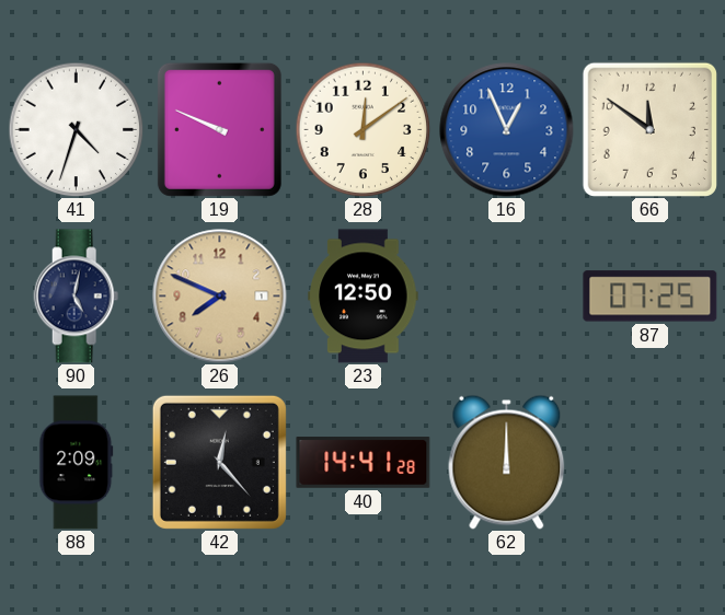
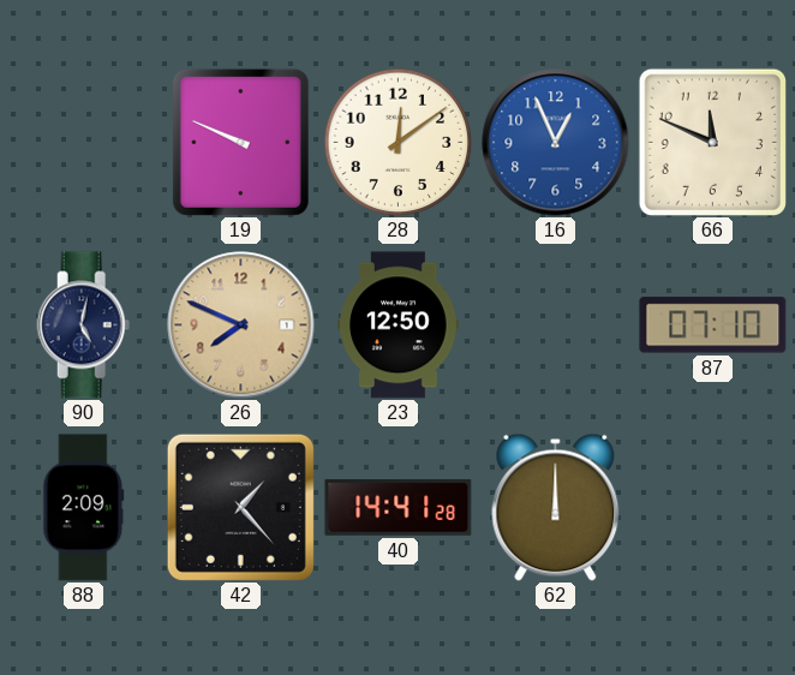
41: 4:33 -> none (76, 129)
66: 11:51 -> 11:49 (712, 142)
87: 07:25 -> 07:10 (713, 325)
42: 12:23 -> 1:23 (240, 507)
